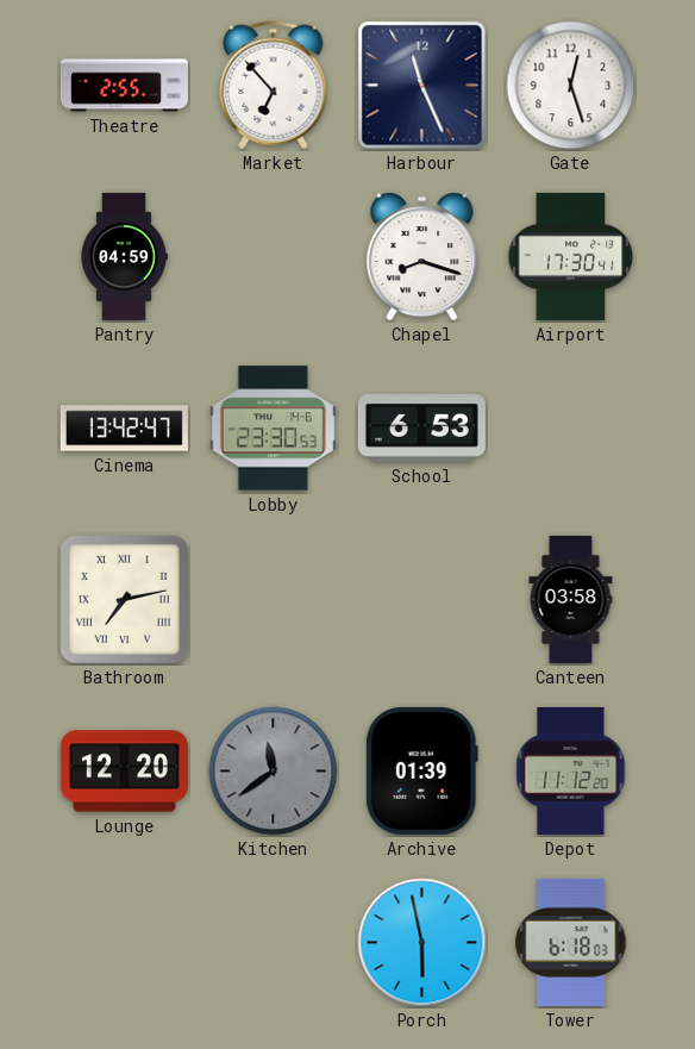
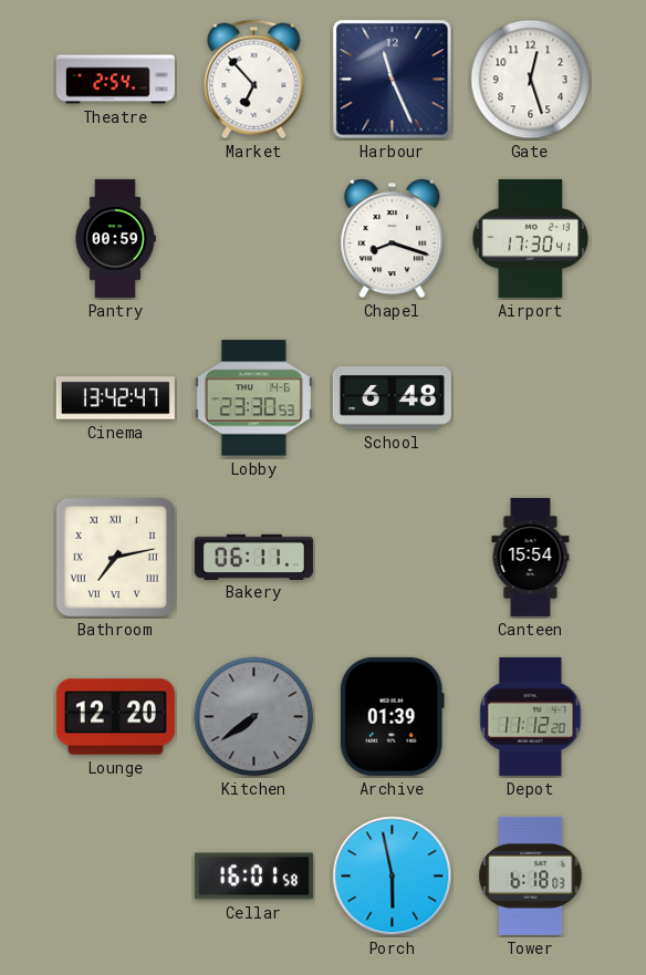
Theatre: 2:55 -> 2:54 (115, 80)
Pantry: 04:59 -> 00:59 (115, 238)
School: 6:53 -> 6:48 (392, 398)
Bakery: none -> 06:11 (253, 557)
Canteen: 03:58 -> 15:54 (531, 557)
Kitchen: 11:39 -> 7:39 (254, 717)
Cellar: none -> 16:01 (253, 877)
